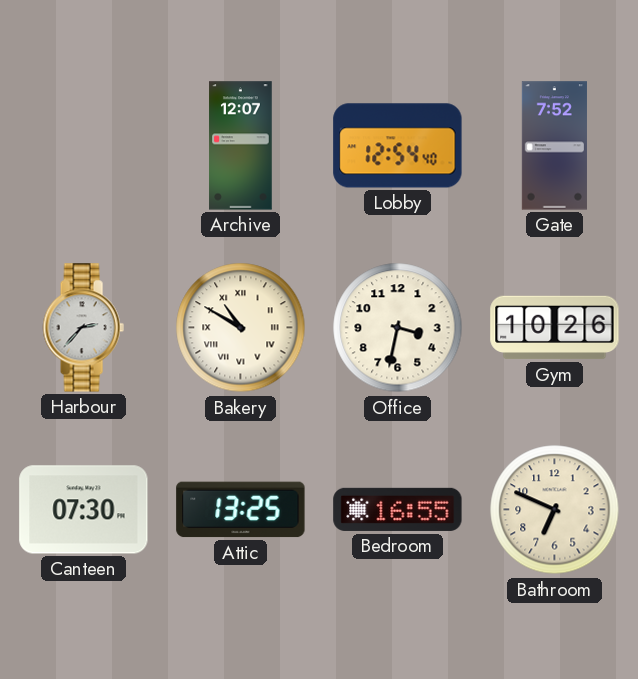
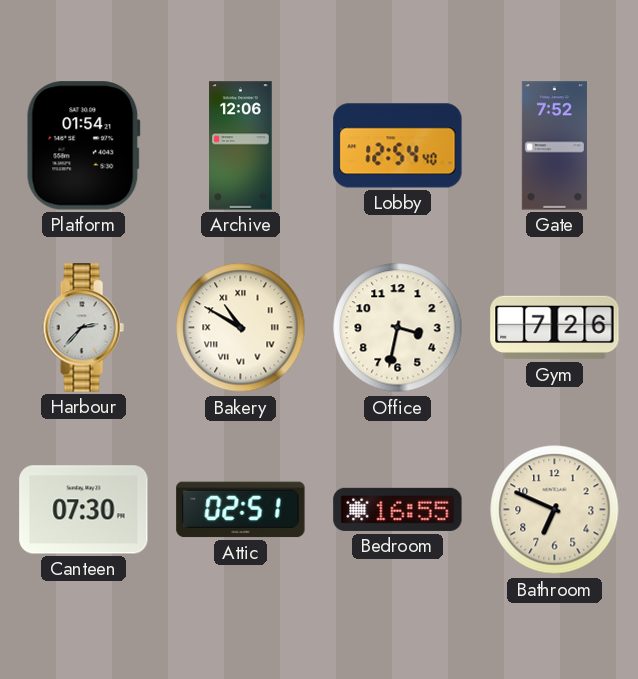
Platform: none -> 01:54 (83, 146)
Archive: 12:07 -> 12:06 (241, 146)
Gym: 10:26 -> 7:26 (555, 328)
Attic: 13:25 -> 02:51 (241, 510)
